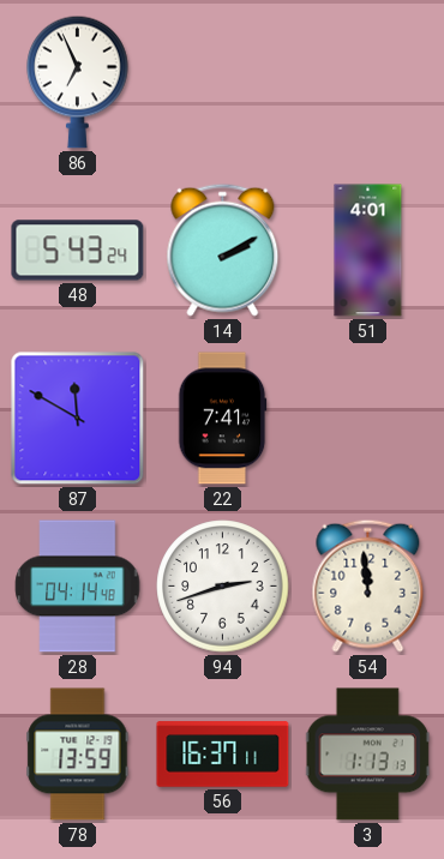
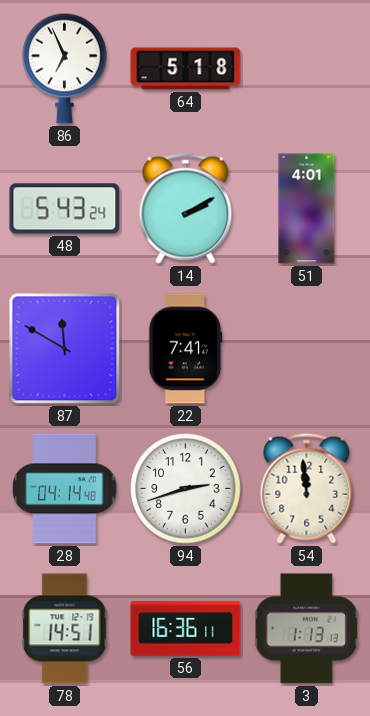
64: none -> 5:18 (186, 69)
78: 13:59 -> 14:51 (65, 629)
56: 16:37 -> 16:36 (186, 629)
